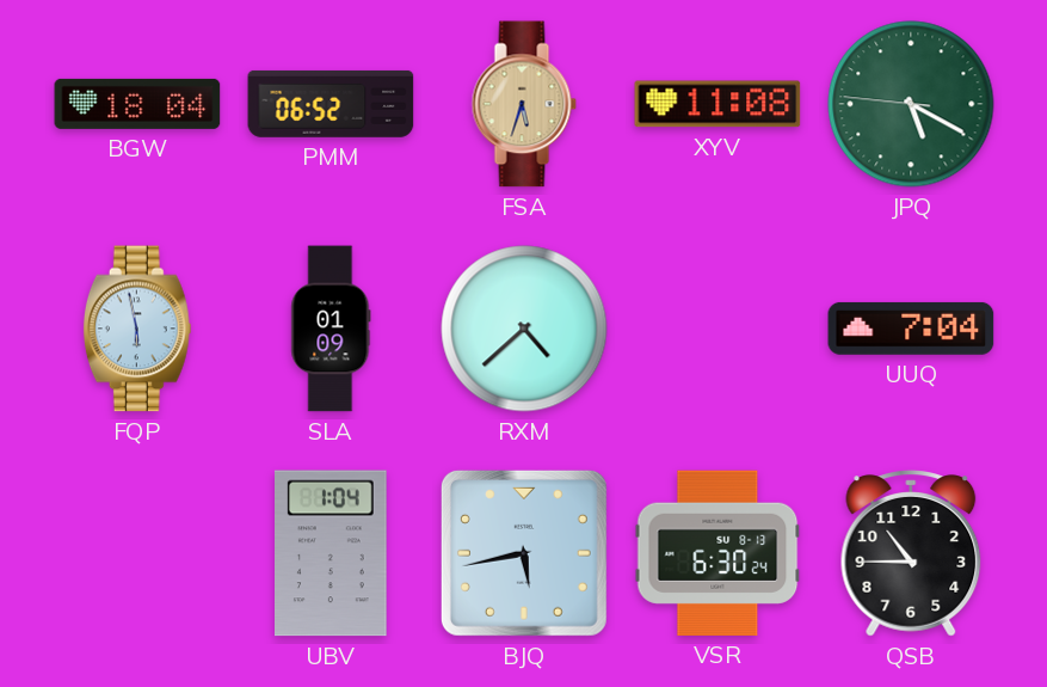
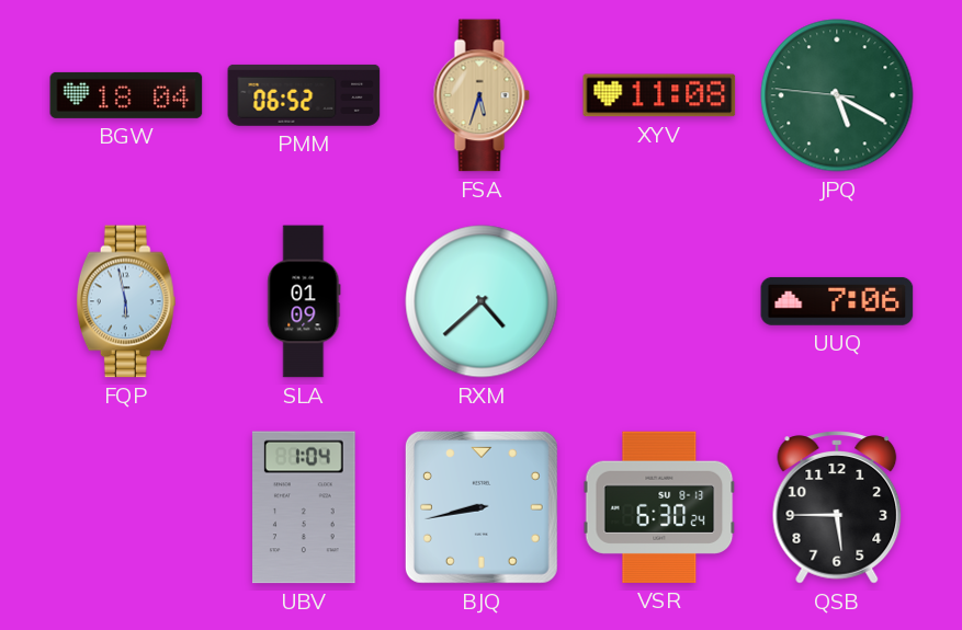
UUQ: 7:04 -> 7:06 (837, 301)
BJQ: 5:43 -> 8:43 (482, 507)
QSB: 10:45 -> 5:45 (837, 507)
